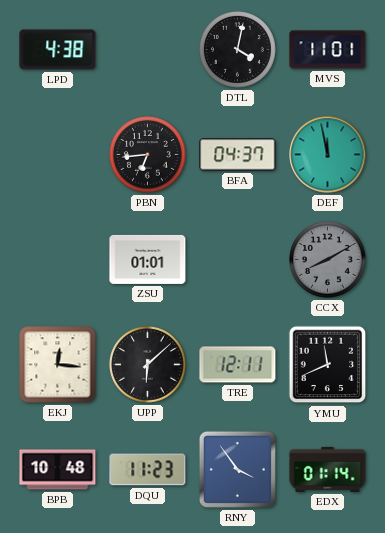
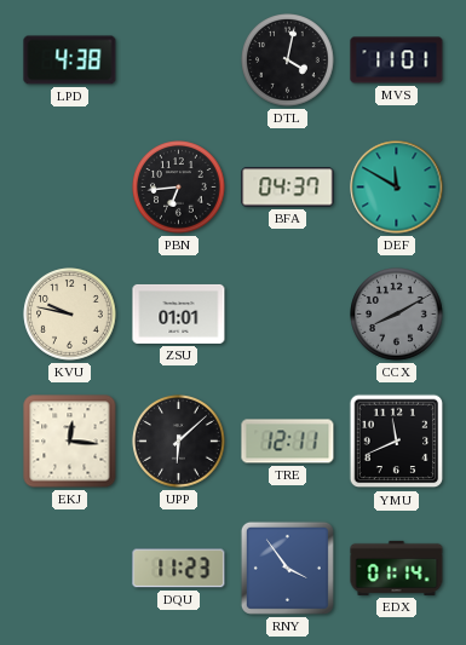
DEF: 11:58 -> 11:50 (397, 188)
KVU: none -> 9:47 (70, 315)
BPB: 10:48 -> none (58, 470)
